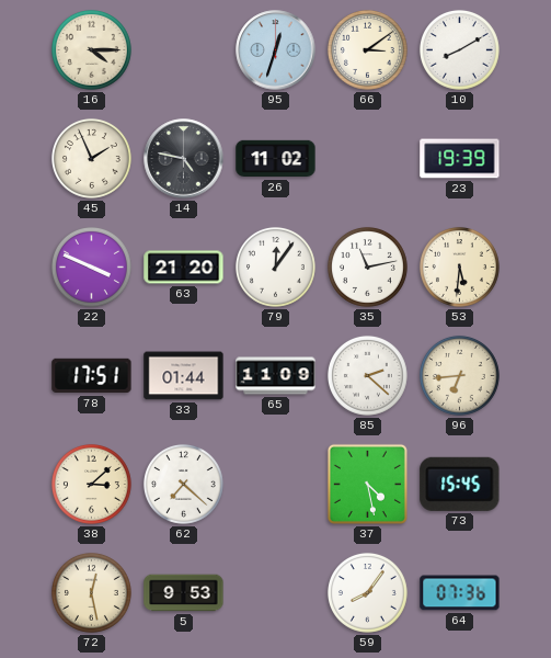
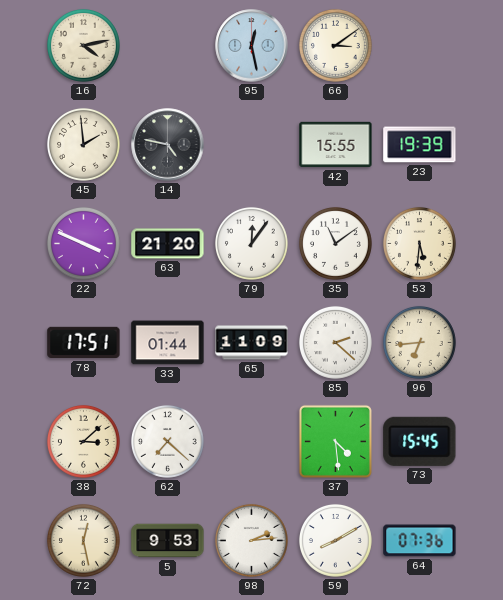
16: 4:15 -> 4:13 (83, 45)
95: 12:33 -> 12:28 (252, 46)
10: 8:10 -> none (459, 49)
45: 1:56 -> 1:59 (83, 144)
26: 11:02 -> none (276, 159)
42: none -> 15:55 (336, 145)
35: 11:13 -> 11:09 (335, 243)
37: 4:28 -> 4:29 (335, 441)
98: none -> 2:14 (251, 540)
59: 8:06 -> 8:10 (335, 540)
